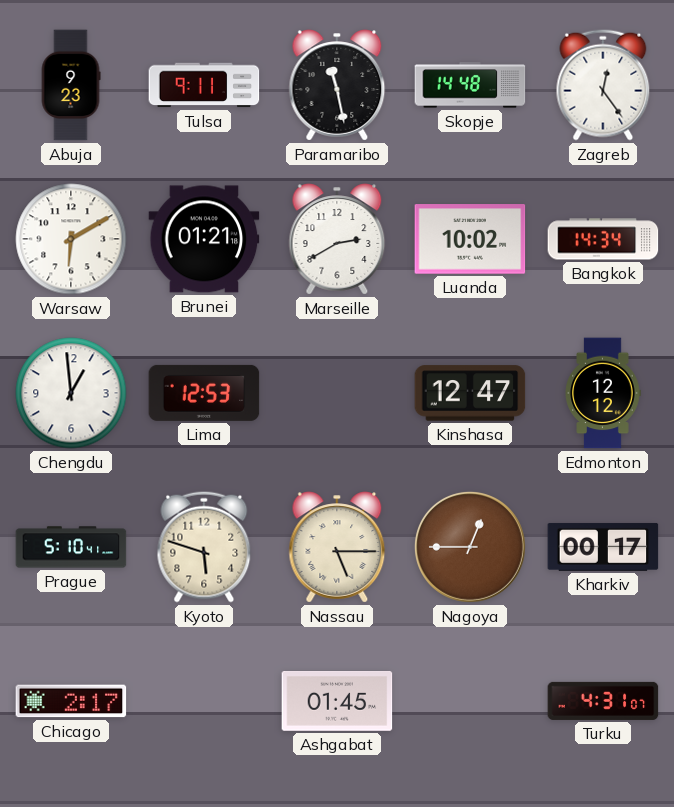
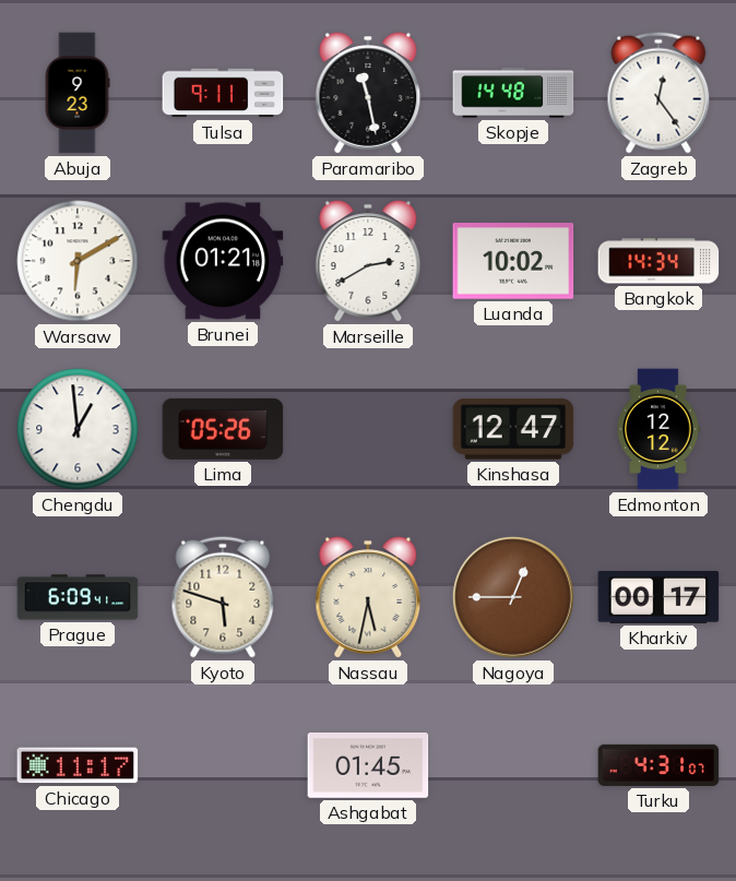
Lima: 12:53 -> 05:26 (223, 429)
Prague: 5:10 -> 6:09 (78, 597)
Nassau: 5:15 -> 5:32 (368, 597)
Chicago: 2:17 -> 11:17 (78, 765)
